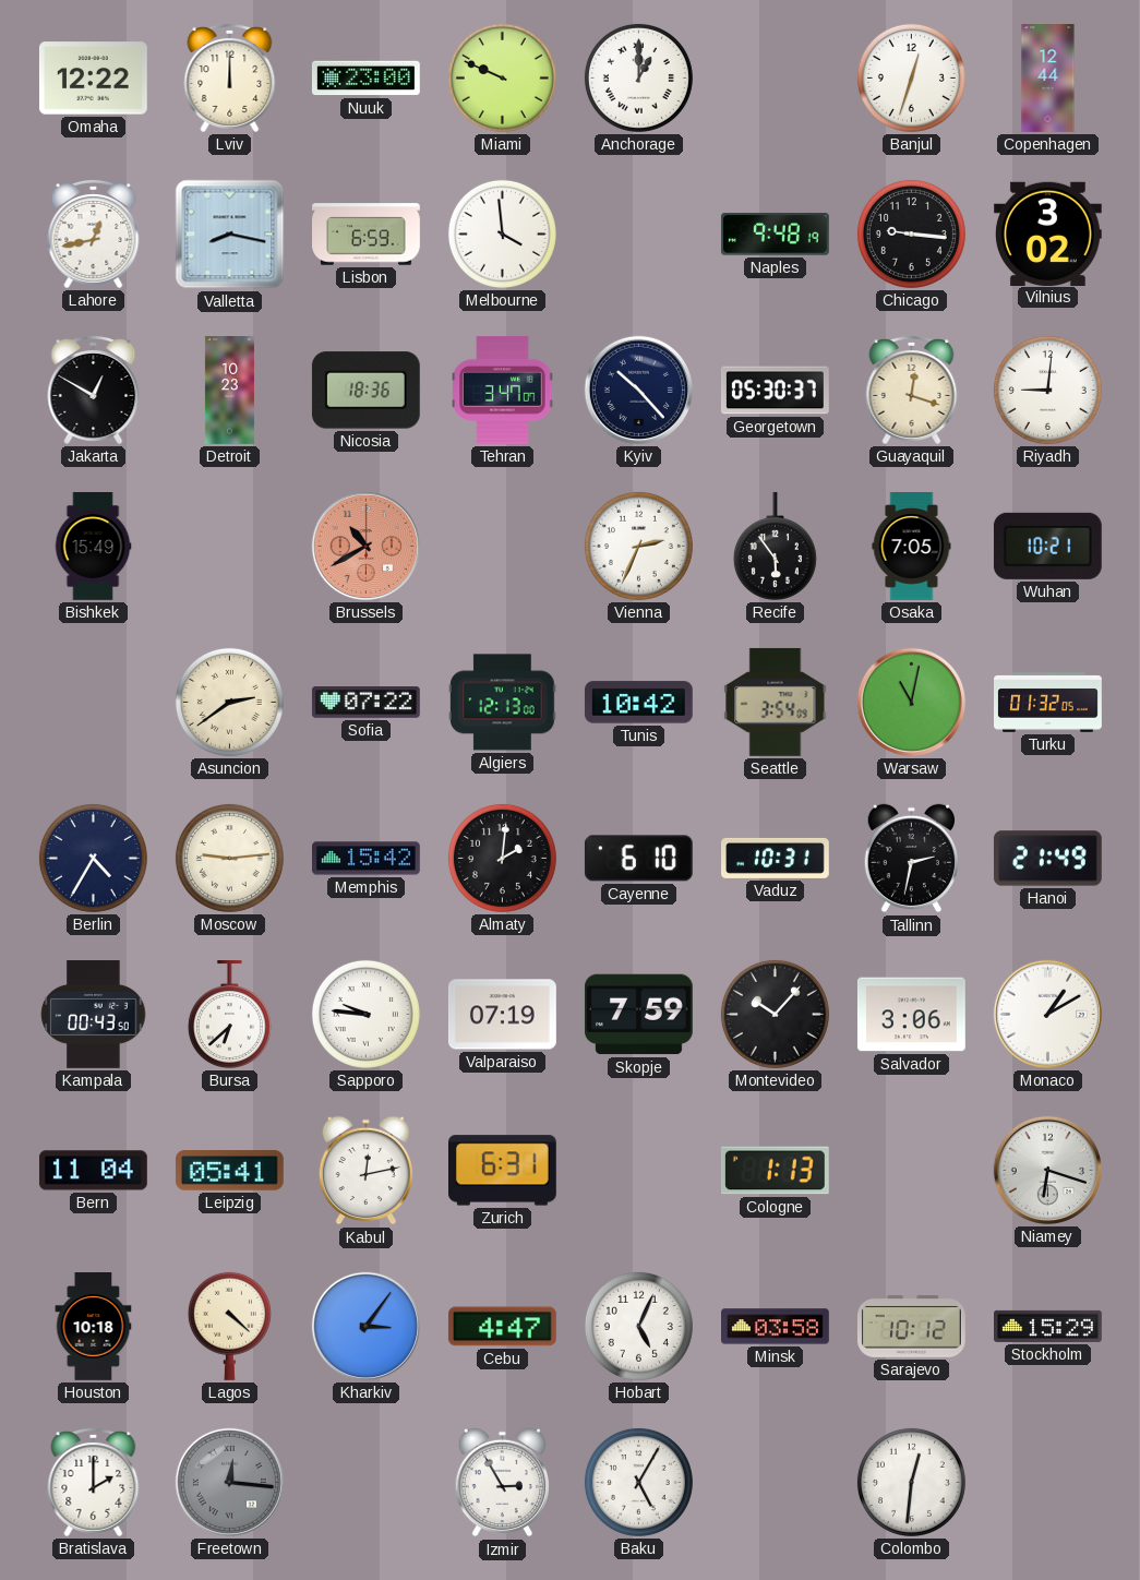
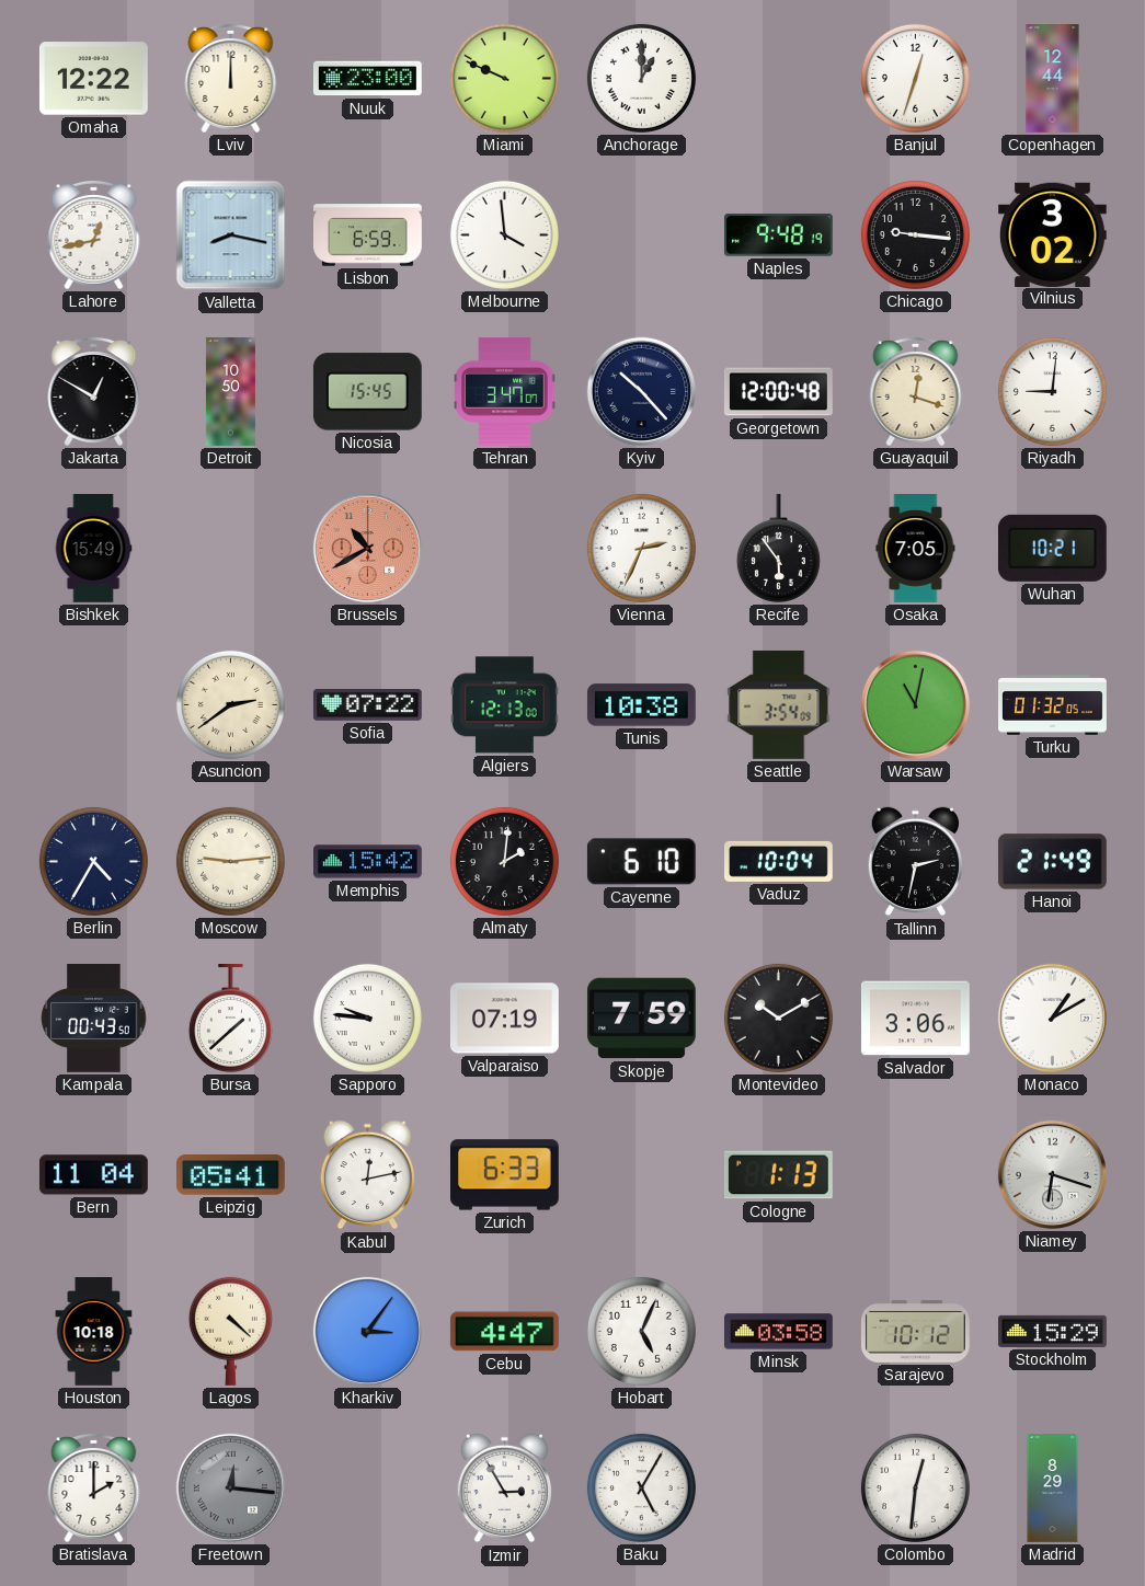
Detroit: 10:23 -> 10:50 (230, 392)
Nicosia: 18:36 -> 15:45 (367, 392)
Georgetown: 05:30 -> 12:00 (778, 392)
Tunis: 10:42 -> 10:38 (641, 705)
Vaduz: 10:31 -> 10:04 (779, 861)
Bursa: 6:38 -> 1:38 (230, 1019)
Montevideo: 10:07 -> 10:10 (778, 1018)
Zurich: 6:31 -> 6:33 (504, 1175)
Madrid: none -> 8:29 (1053, 1489)
